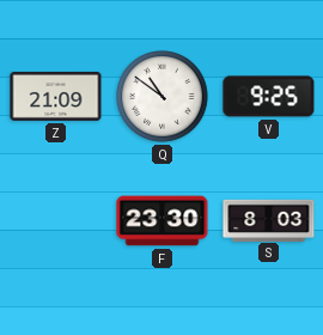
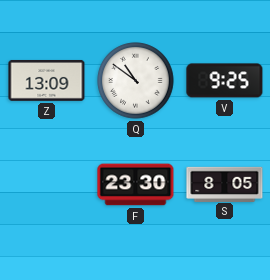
Z: 21:09 -> 13:09 (47, 80)
S: 8:03 -> 8:05 (225, 184)
